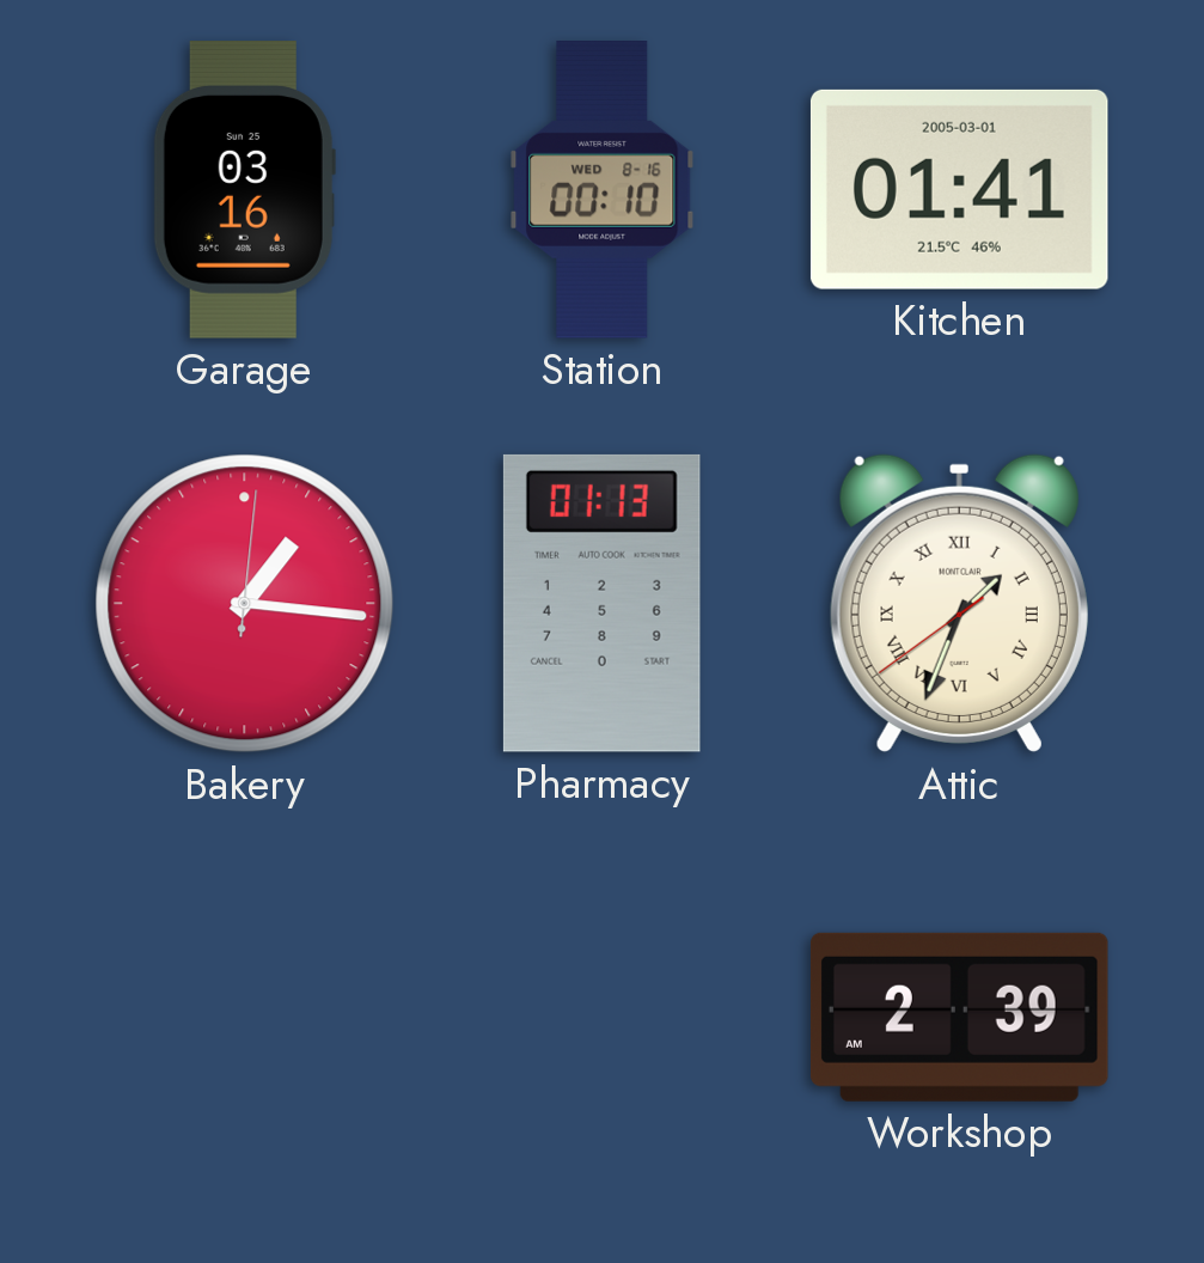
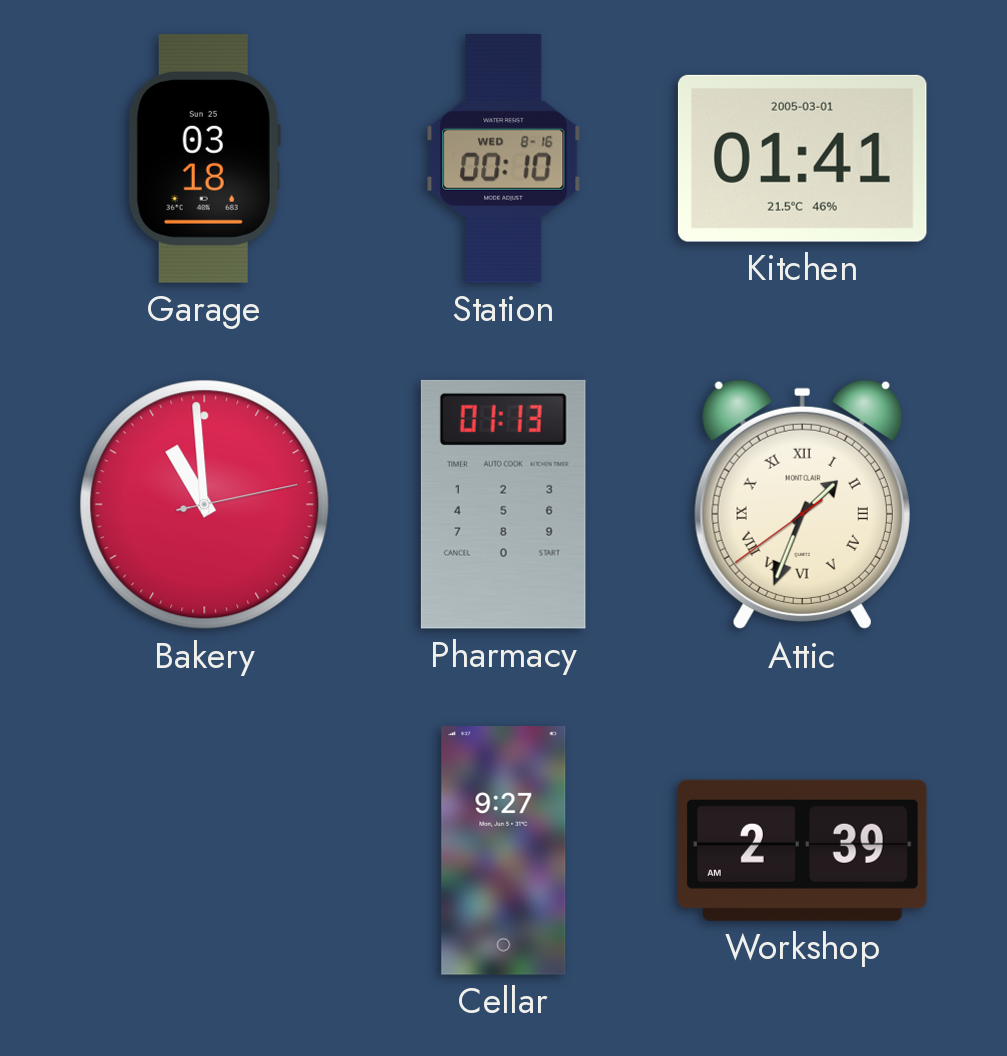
Garage: 03:16 -> 03:18 (204, 159)
Bakery: 1:16 -> 10:59 (205, 505)
Cellar: none -> 9:27 (504, 851)
